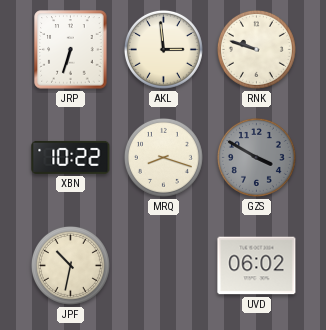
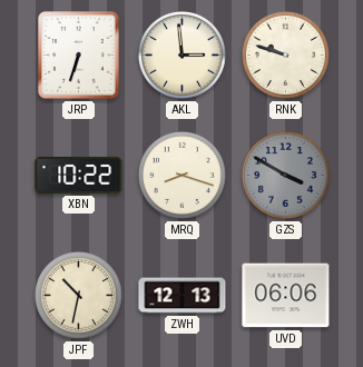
ZWH: none -> 12:13 (183, 296)
UVD: 06:02 -> 06:06 (286, 296)
